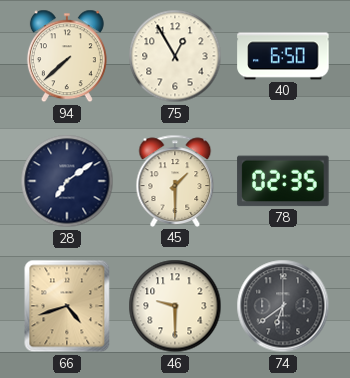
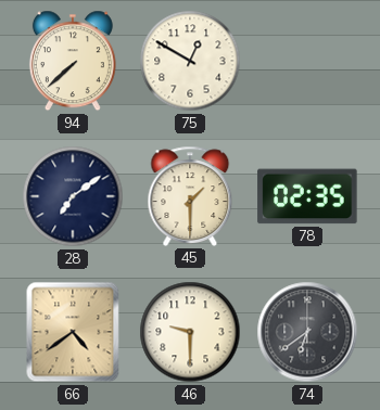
75: 12:55 -> 12:50 (190, 61)
40: 6:50 -> none (283, 56)
66: 4:42 -> 4:39 (73, 332)
